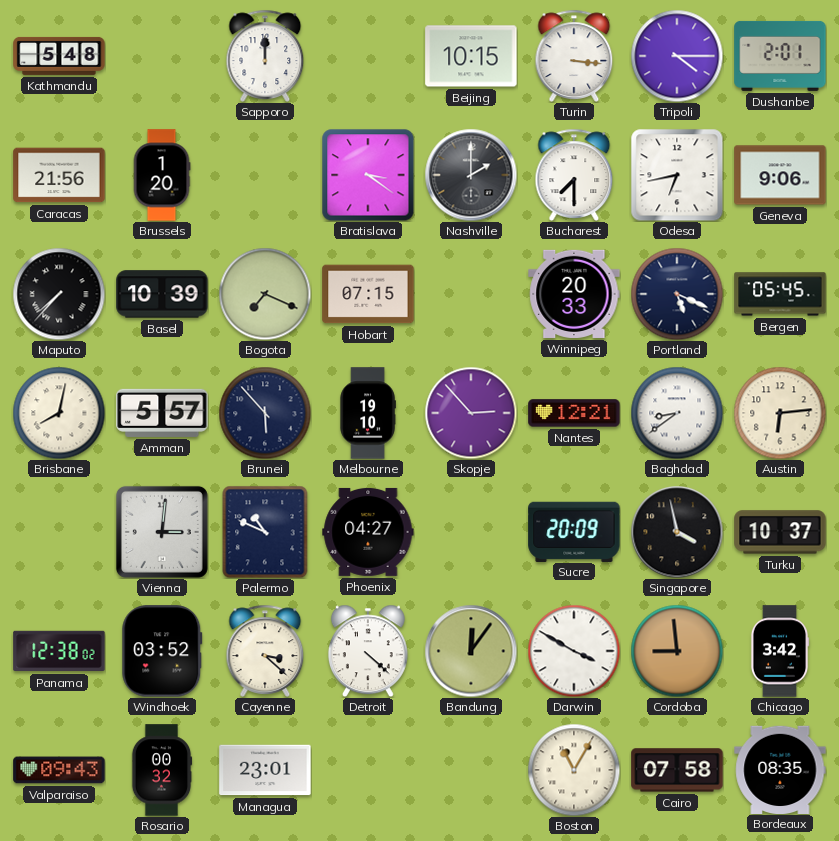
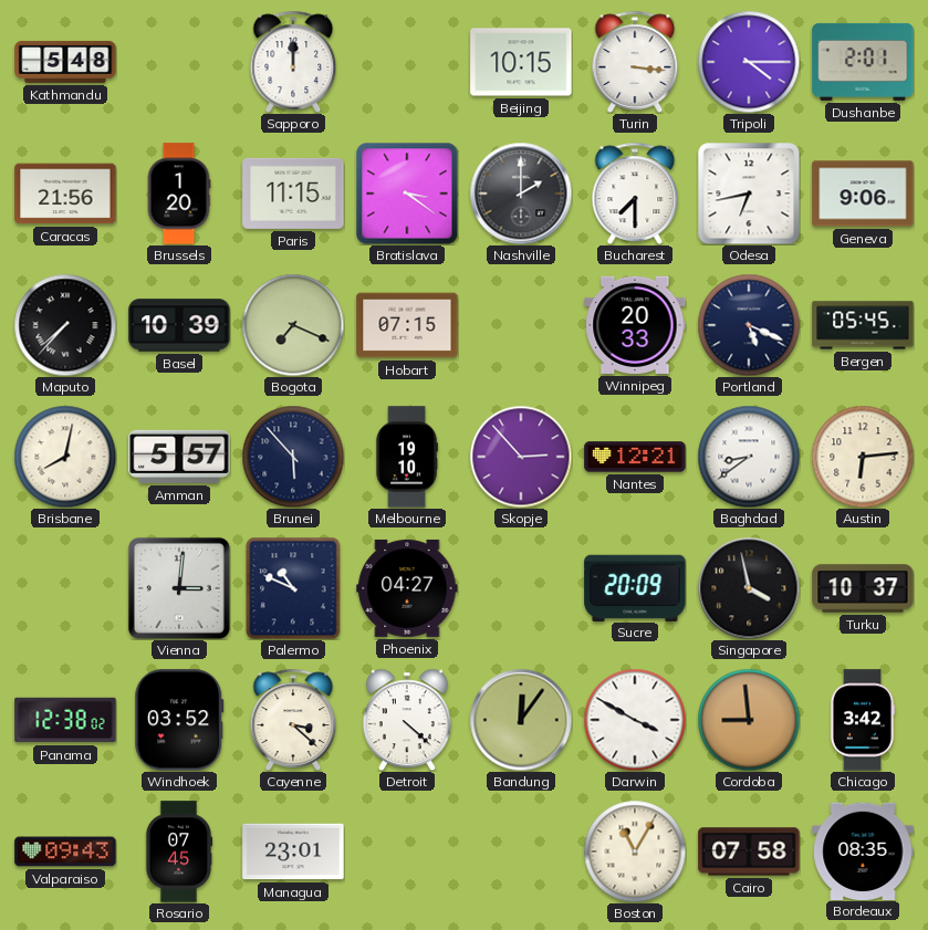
Paris: none -> 11:15 (293, 194)
Rosario: 00:32 -> 07:45 (179, 851)
